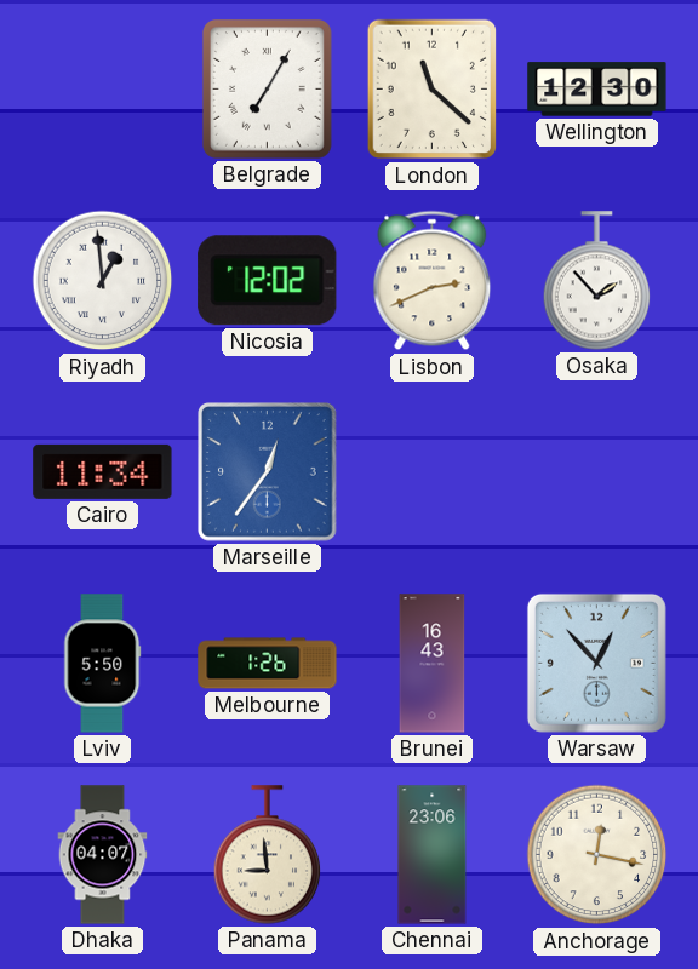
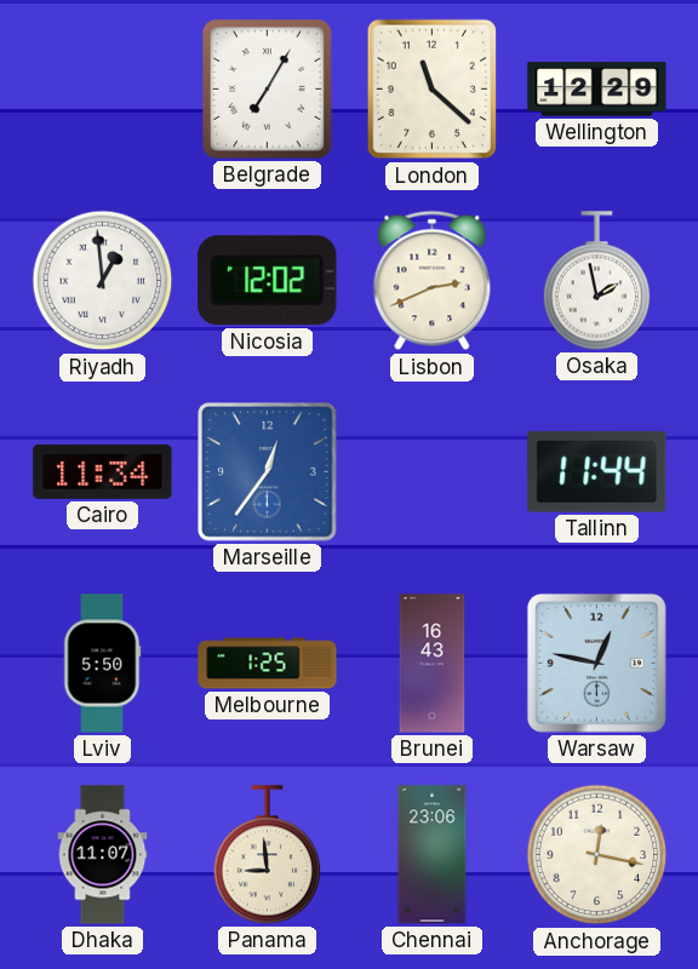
Wellington: 12:30 -> 12:29 (597, 90)
Osaka: 1:53 -> 1:58 (597, 281)
Tallinn: none -> 11:44 (597, 471)
Melbourne: 1:26 -> 1:25 (268, 664)
Warsaw: 12:53 -> 12:47 (596, 663)
Dhaka: 04:07 -> 11:07 (103, 855)
